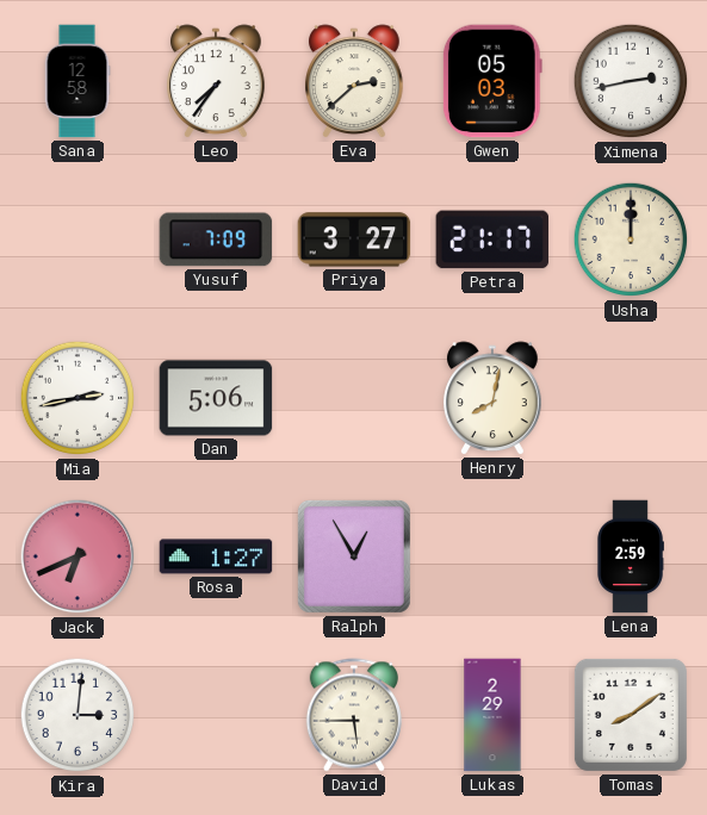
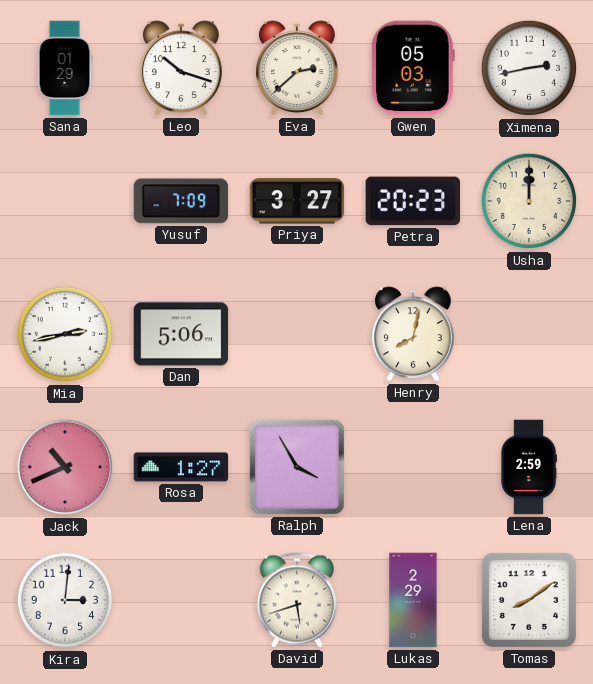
Sana: 12:58 -> 01:29 (65, 68)
Leo: 7:36 -> 10:18 (182, 68)
Petra: 21:17 -> 20:23 (413, 201)
Jack: 6:41 -> 10:41 (65, 467)
Ralph: 12:55 -> 3:55 (297, 467)
David: 5:45 -> 5:42 (297, 600)
